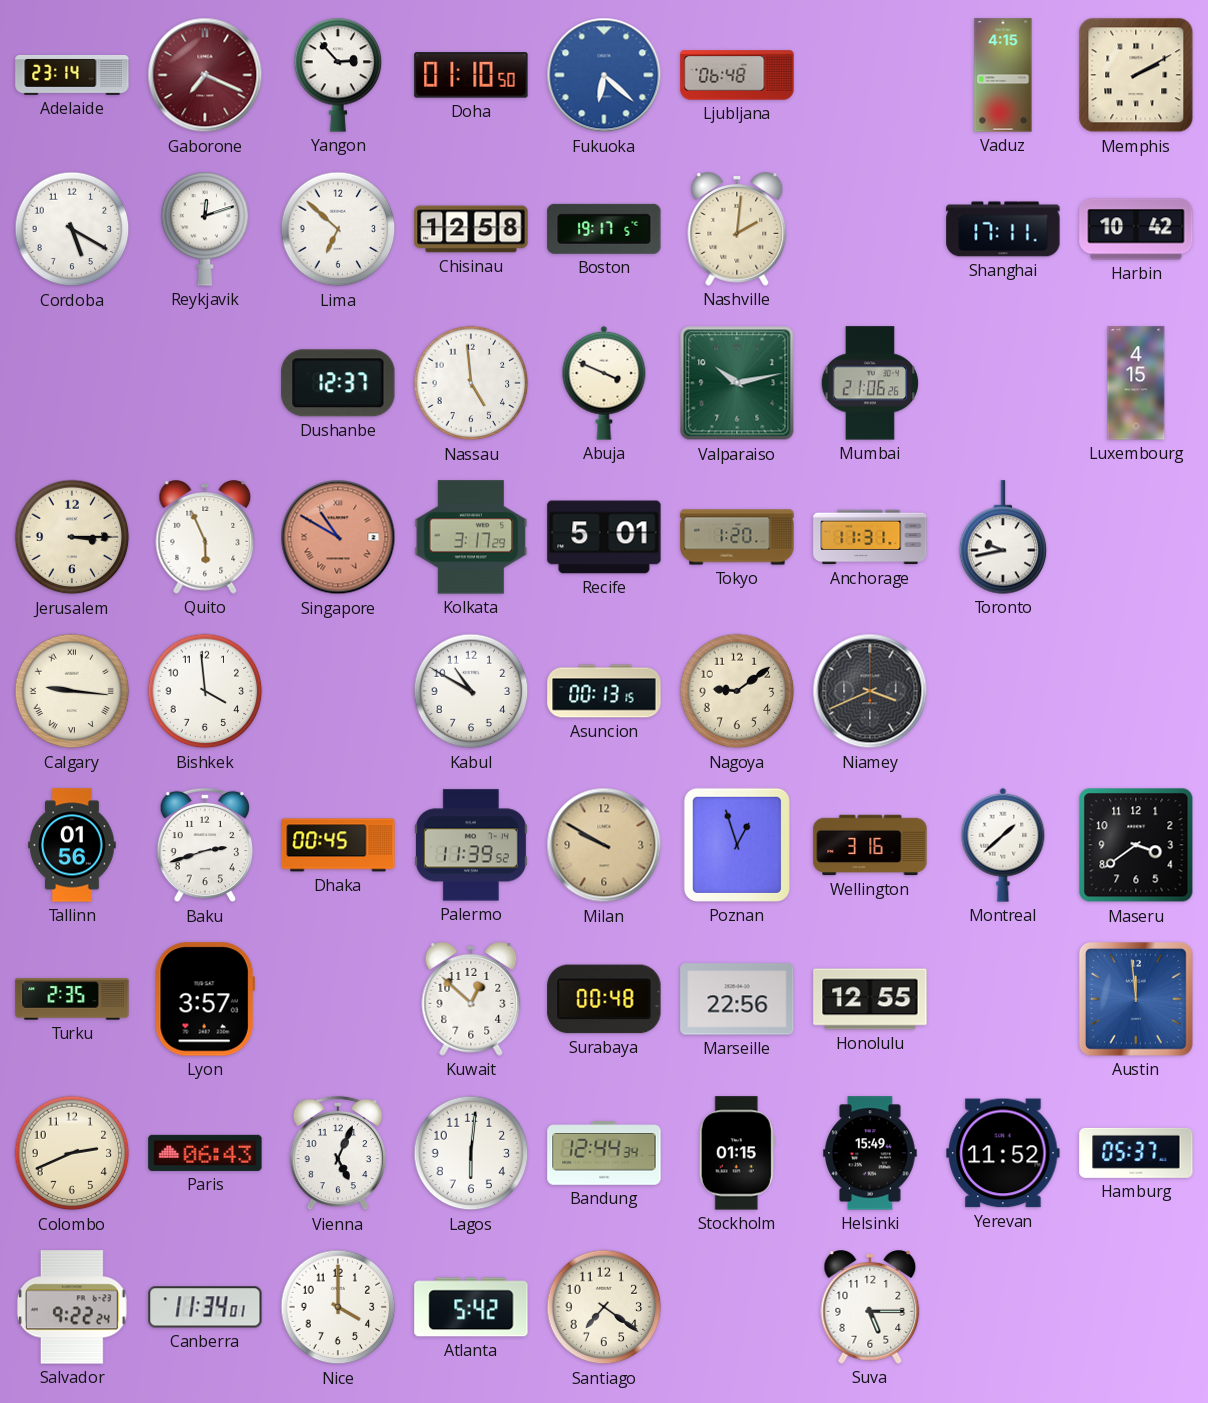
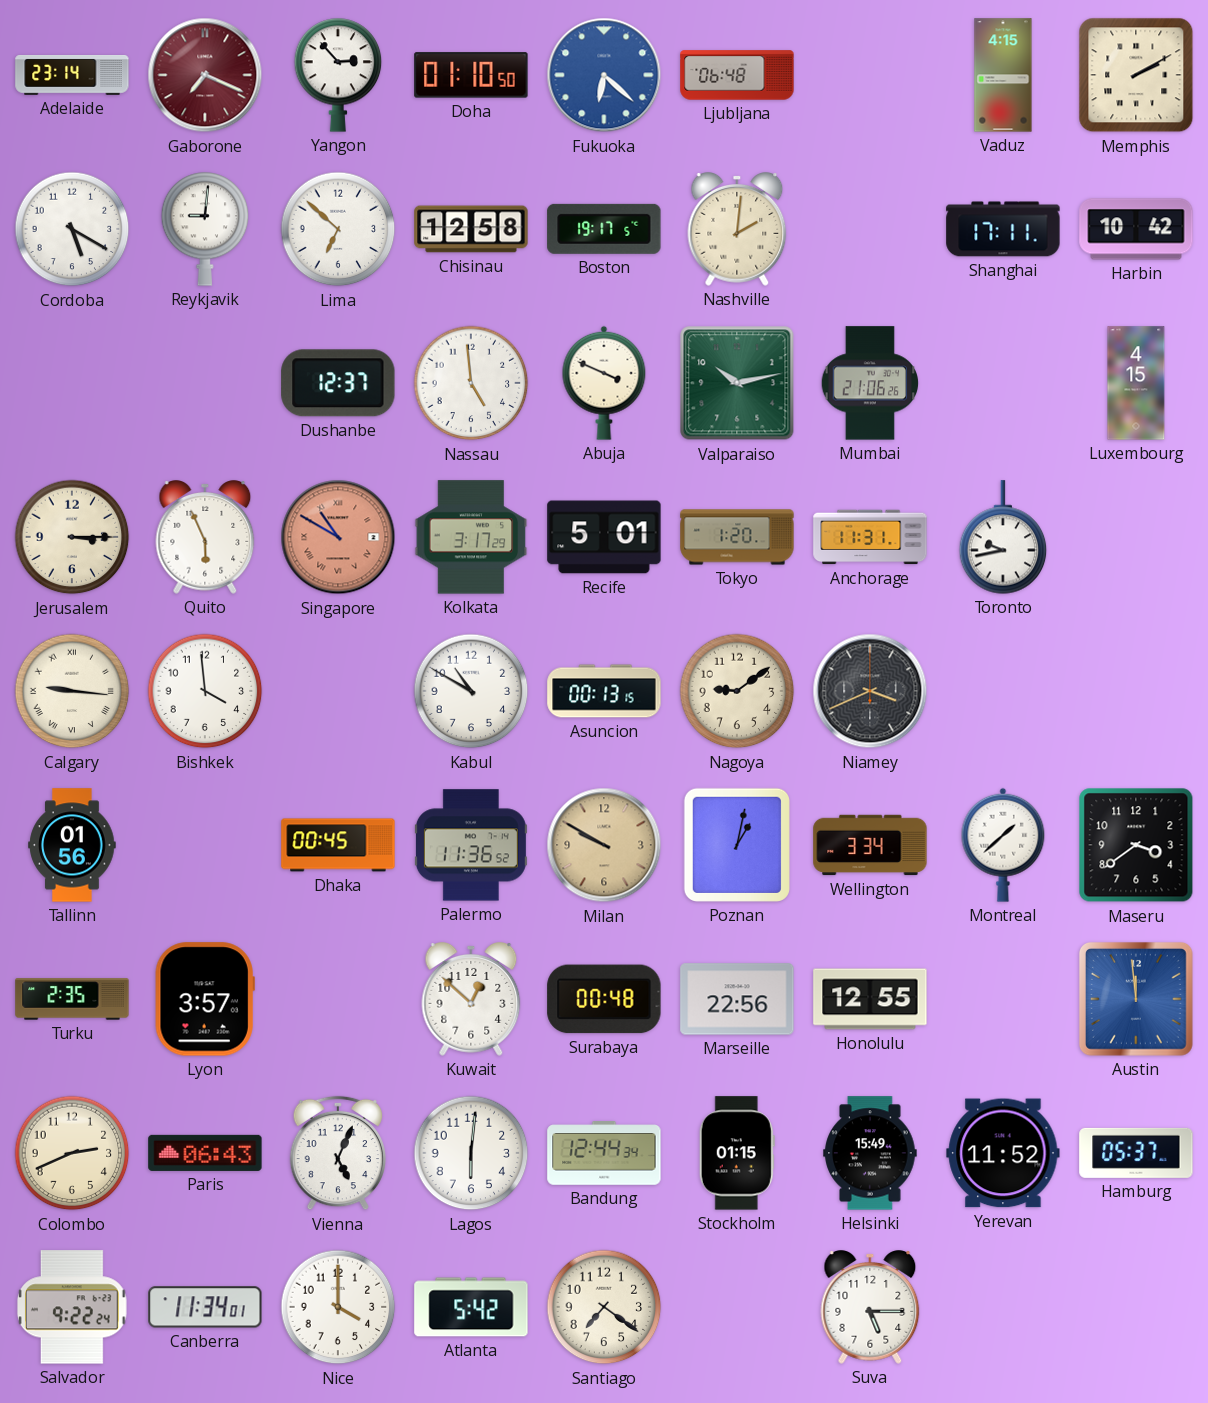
Reykjavik: 12:12 -> 9:01 (205, 229)
Baku: 2:42 -> none (205, 845)
Palermo: 11:39 -> 11:36 (471, 845)
Poznan: 12:57 -> 1:02 (737, 845)
Wellington: 3:16 -> 3:34 (870, 845)
